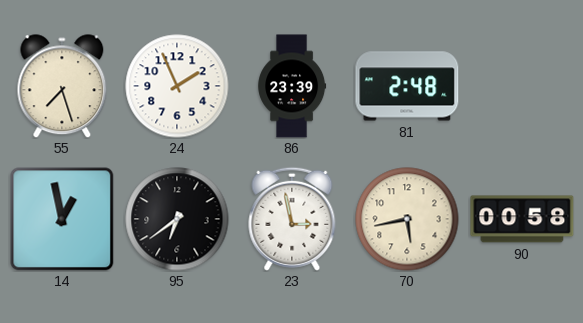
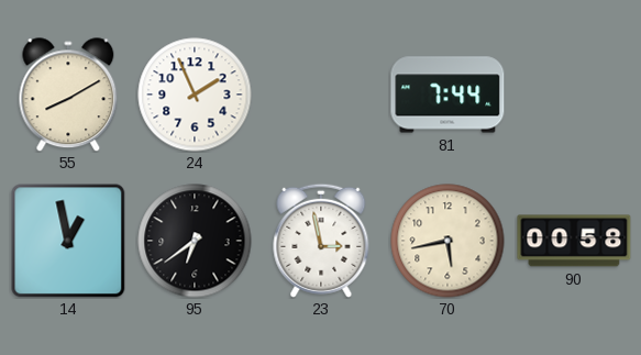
55: 7:27 -> 8:10 (68, 95)
86: 23:39 -> none (292, 86)
81: 2:48 -> 7:44 (447, 95)
